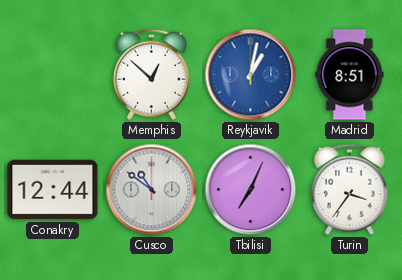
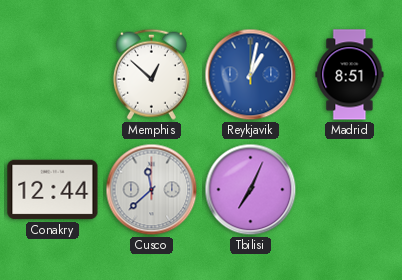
Cusco: 10:51 -> 11:38 (152, 190)
Turin: 3:36 -> none (349, 189)
